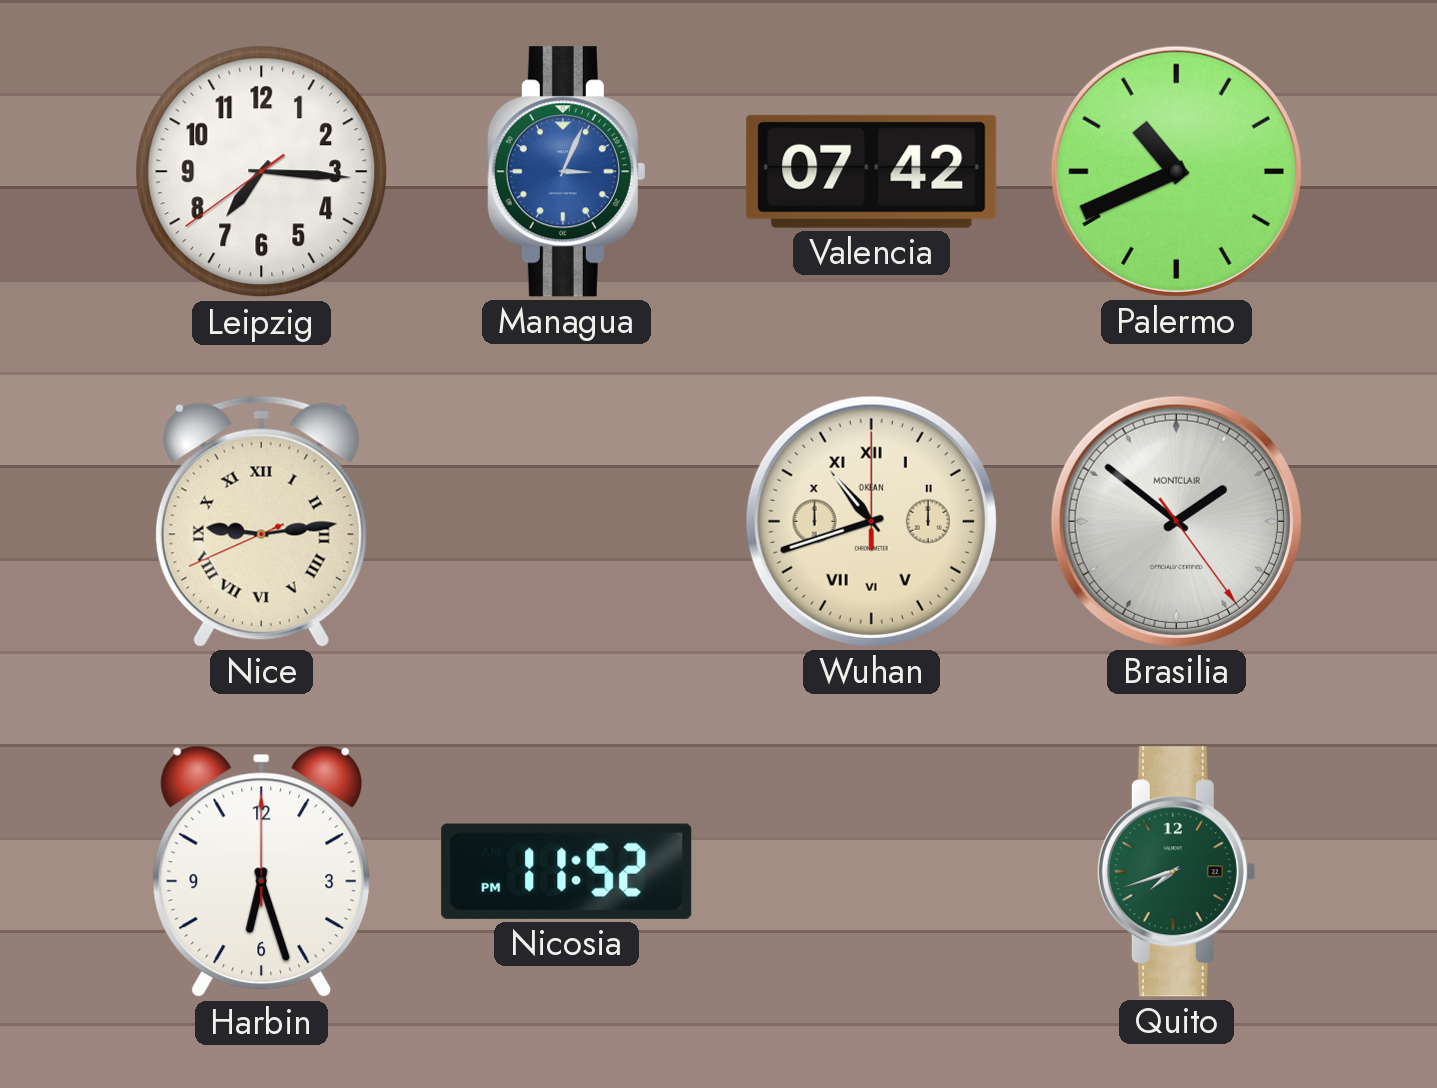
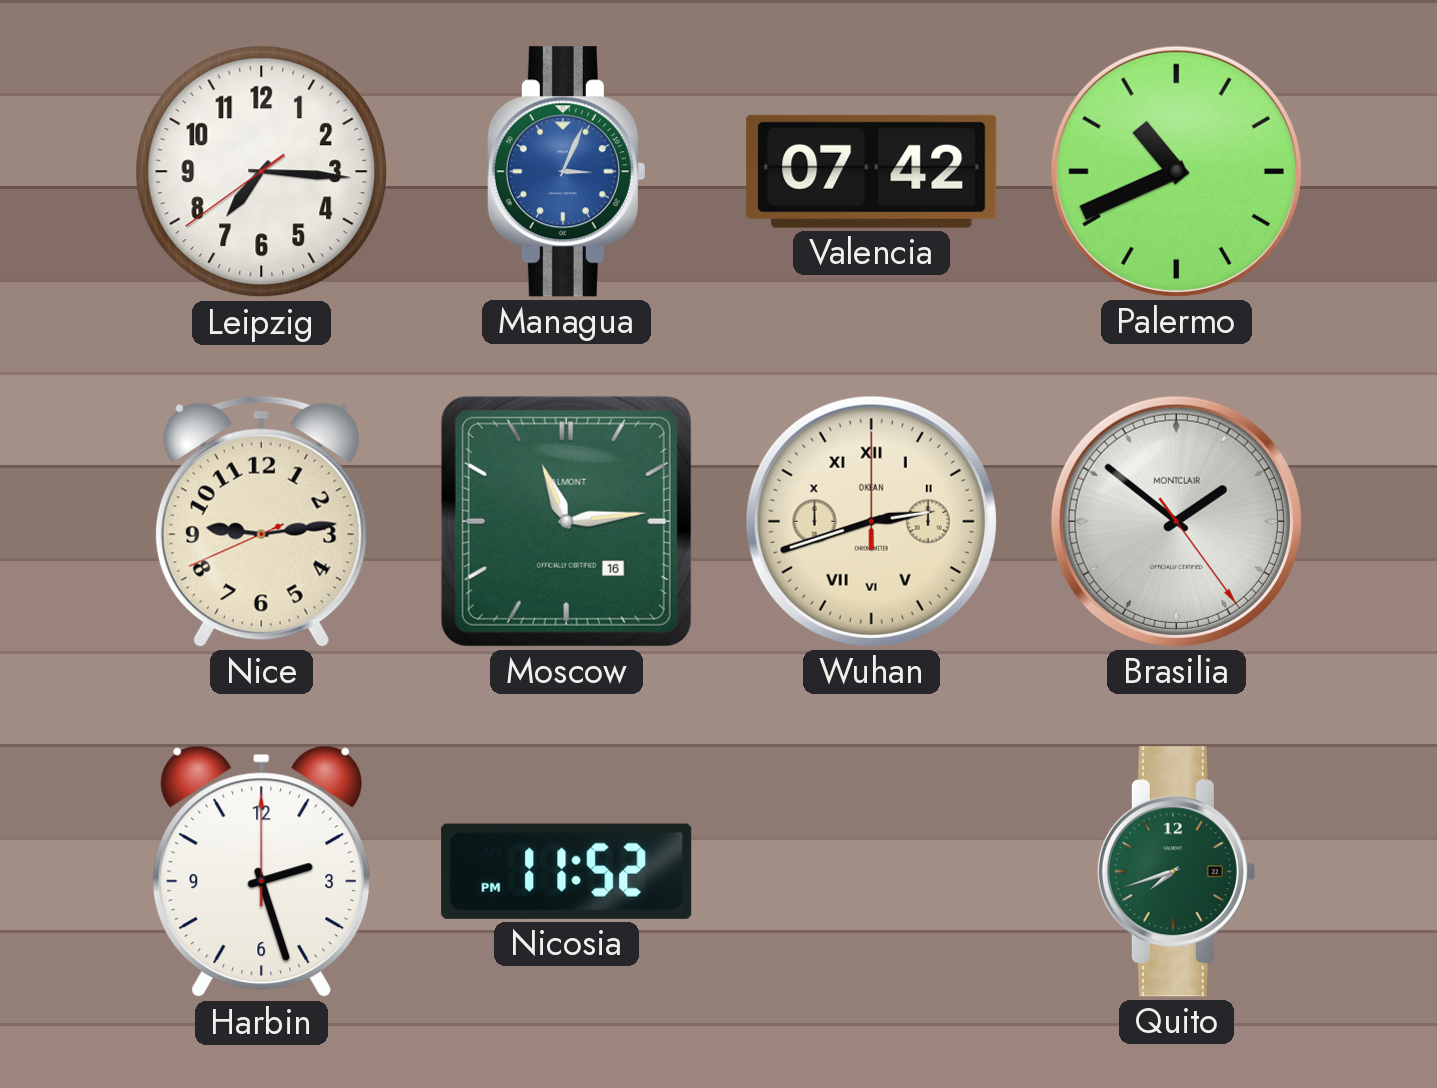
Nice numerals: Roman -> Arabic (261, 521)
Moscow: none -> 11:14 (566, 521)
Wuhan: 10:42 -> 2:42 (871, 521)
Harbin: 6:27 -> 2:27 (262, 872)
